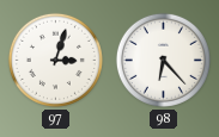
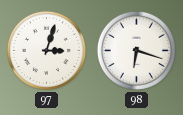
98: 6:23 -> 6:18 (136, 50)
